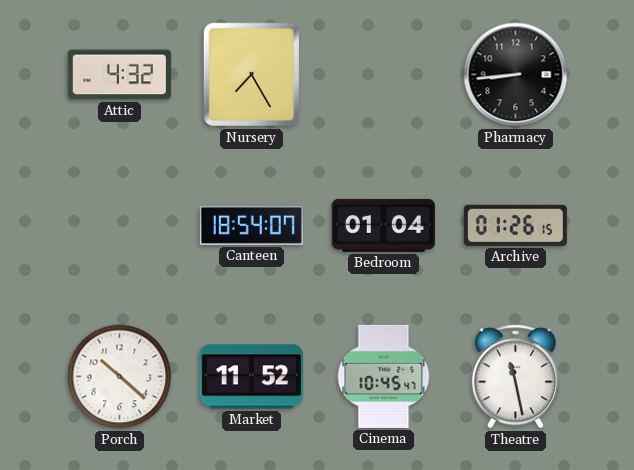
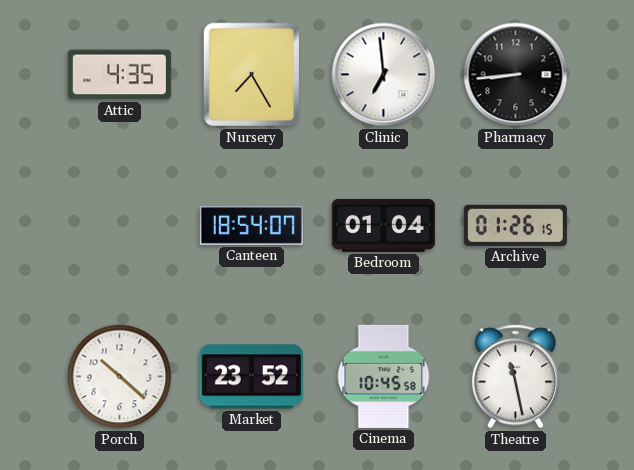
Attic: 4:32 -> 4:35 (119, 75)
Clinic: none -> 6:59 (384, 75)
Market: 11:52 -> 23:52 (251, 377)
Cinema: 10:45:47 -> 10:45:58 (384, 376)
